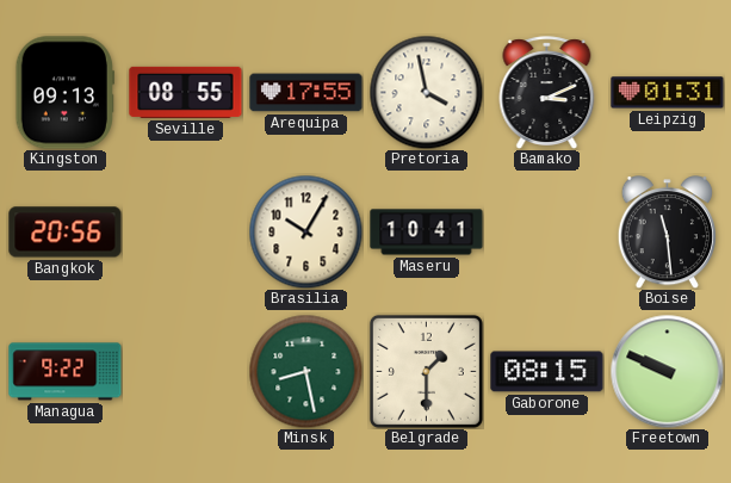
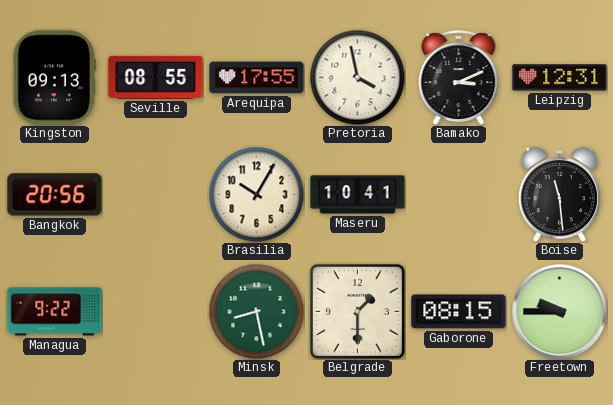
Leipzig: 01:31 -> 12:31 (560, 78)
Freetown: 9:49 -> 9:45 (559, 311)
